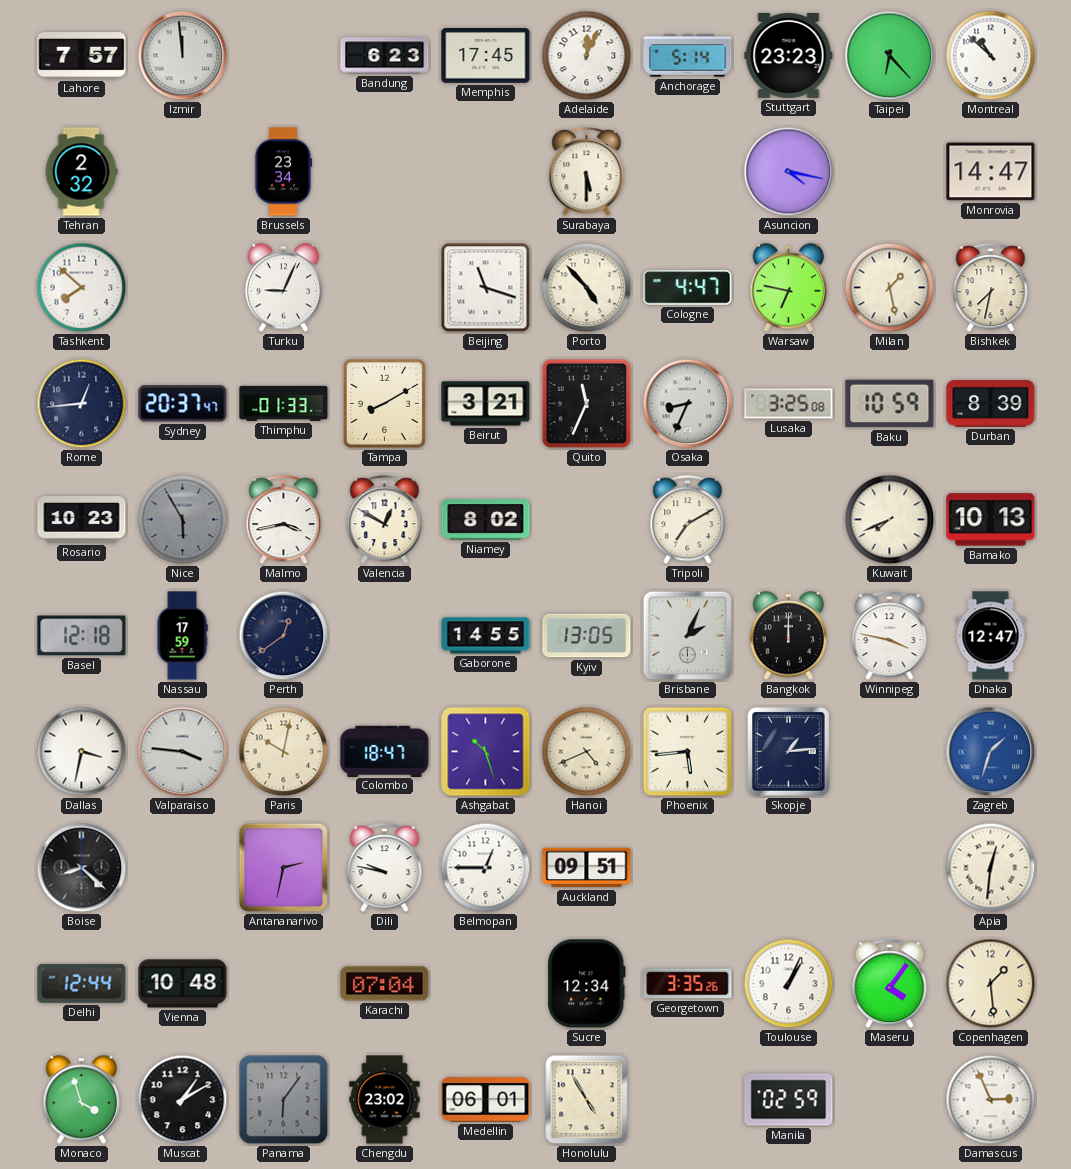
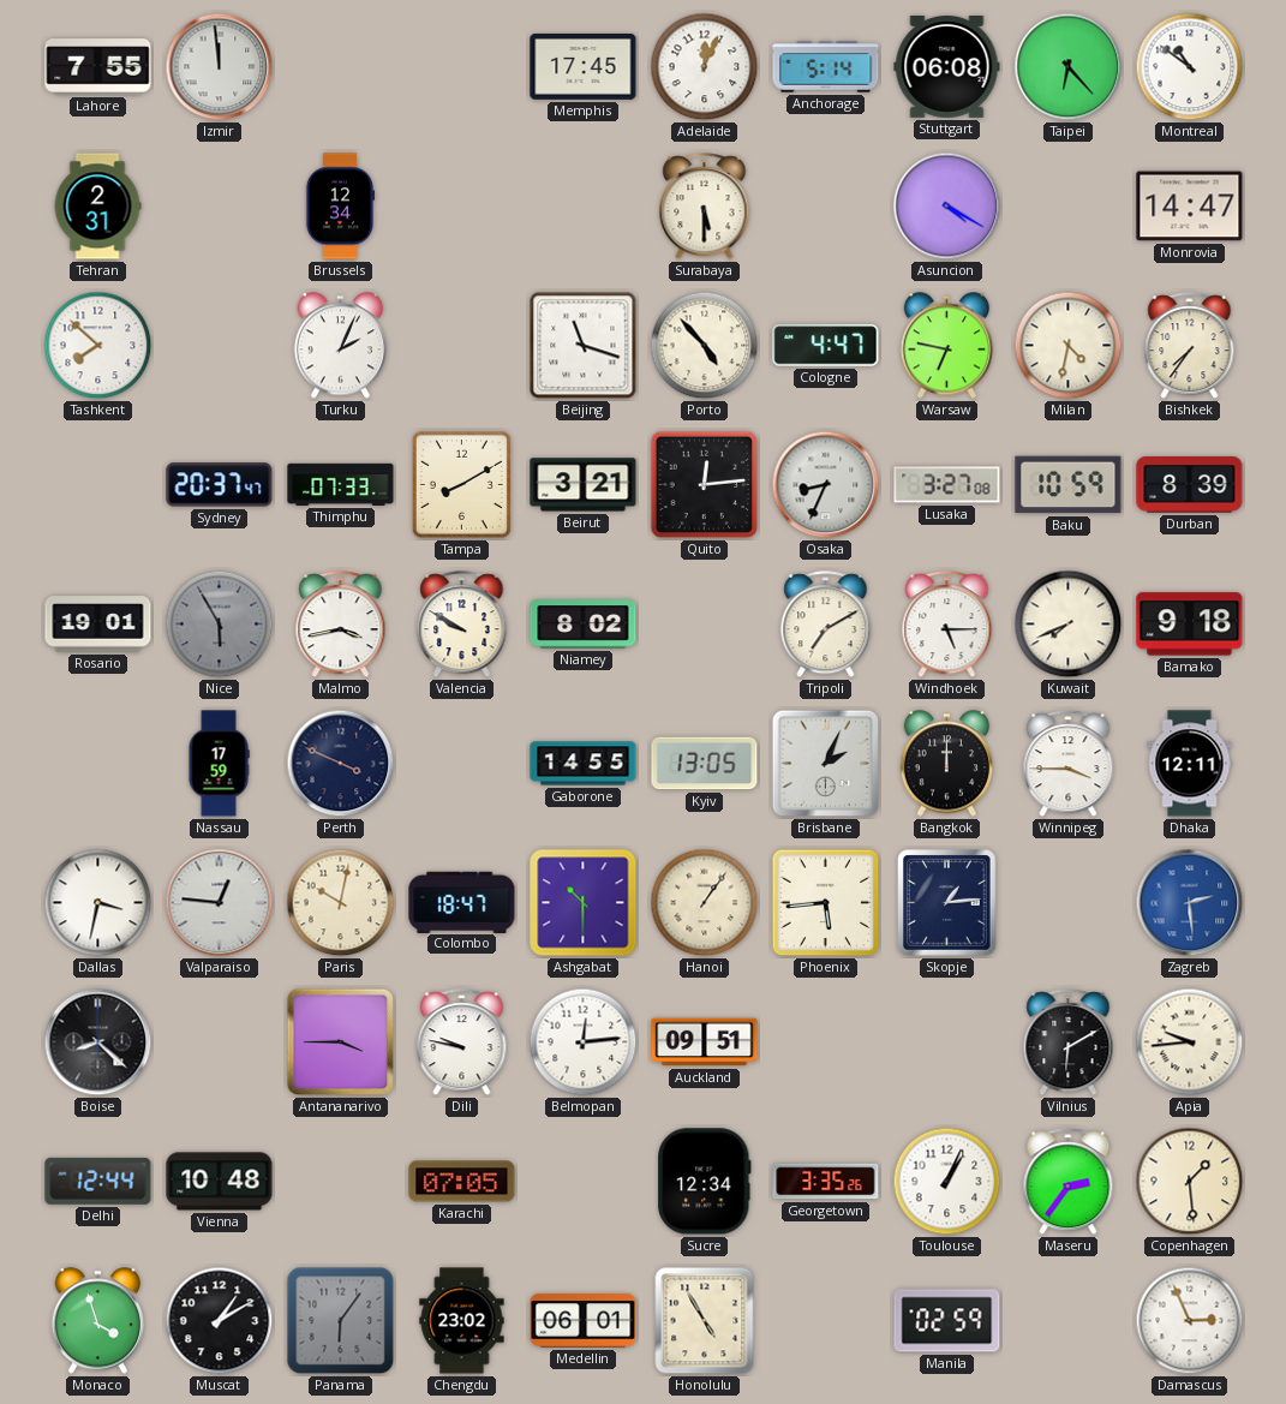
Lahore: 7:57 -> 7:55 (98, 67)
Bandung: 6:23 -> none (385, 56)
Stuttgart: 23:23 -> 06:08 (947, 67)
Montreal: 10:52 -> 10:51 (1190, 67)
Tehran: 2:32 -> 2:31 (97, 207)
Brussels: 23:34 -> 12:34 (340, 207)
Asuncion: 4:17 -> 4:20 (947, 207)
Turku: 9:04 -> 2:04 (341, 346)
Milan: 1:28 -> 4:32 (1069, 346)
Bishkek: 7:32 -> 7:36 (1190, 346)
Rome: 12:44 -> none (82, 404)
Thimphu: 01:33 -> 07:33 (341, 484)
Quito: 11:34 -> 12:14 (705, 485)
Lusaka: 3:25 -> 3:27 (947, 485)
Rosario: 10:23 -> 19:01 (98, 625)
Valencia: 12:50 -> 9:50 (462, 625)
Windhoek: none -> 5:15 (947, 625)
Bamako: 10:13 -> 9:18 (1190, 625)
Basel: 12:18 -> none (82, 636)
Perth: 12:39 -> 3:49 (341, 764)
Winnipeg: 3:47 -> 3:45 (1069, 764)
Dhaka: 12:47 -> 12:11 (1190, 764)
Valparaiso: 3:46 -> 12:46 (220, 903)
Ashgabat: 10:27 -> 10:30 (584, 903)
Hanoi: 4:41 -> 1:06 (705, 903)
Zagreb: 1:33 -> 2:29 (1190, 903)
Antananarivo: 2:32 -> 3:45 (341, 1042)
Belmopan: 12:45 -> 12:14 (584, 1042)
Vilnius: none -> 6:10 (1069, 1042)
Apia: 12:31 -> 9:44 (1190, 1042)
Karachi: 07:04 -> 07:05 (462, 1182)
Maseru: 4:06 -> 2:36 (1069, 1182)
